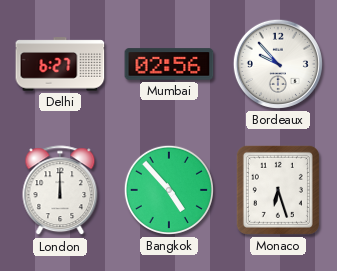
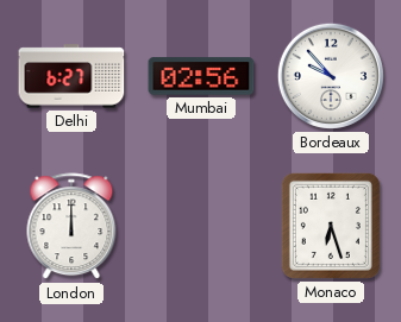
Bangkok: 4:53 -> none (169, 190)
